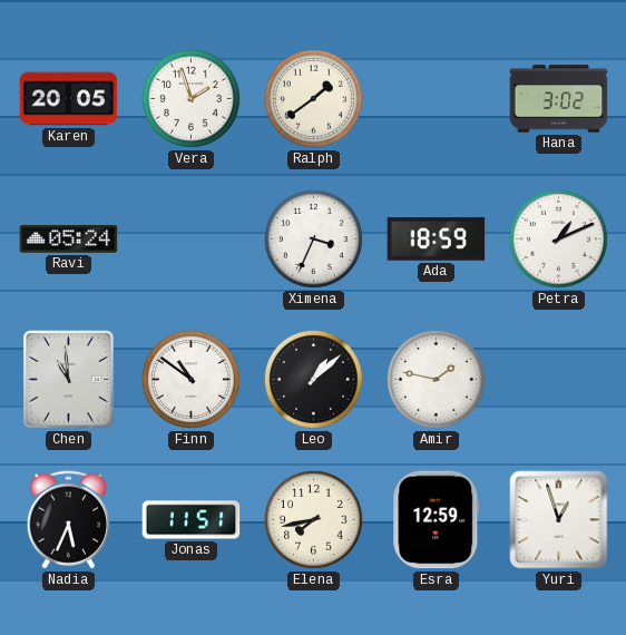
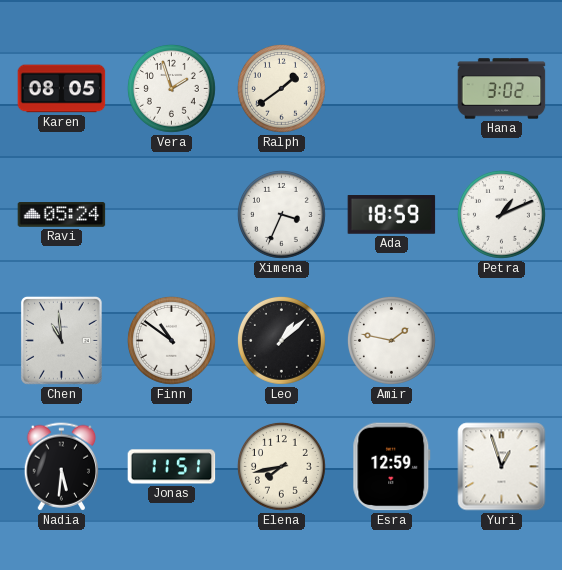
Karen: 20:05 -> 08:05 (62, 89)
Nadia: 5:34 -> 5:31 (61, 467)
